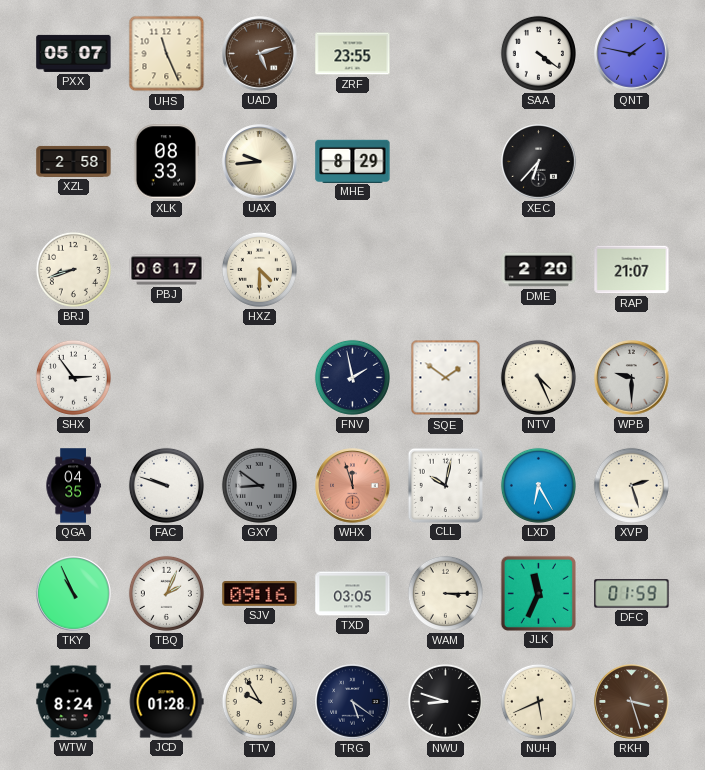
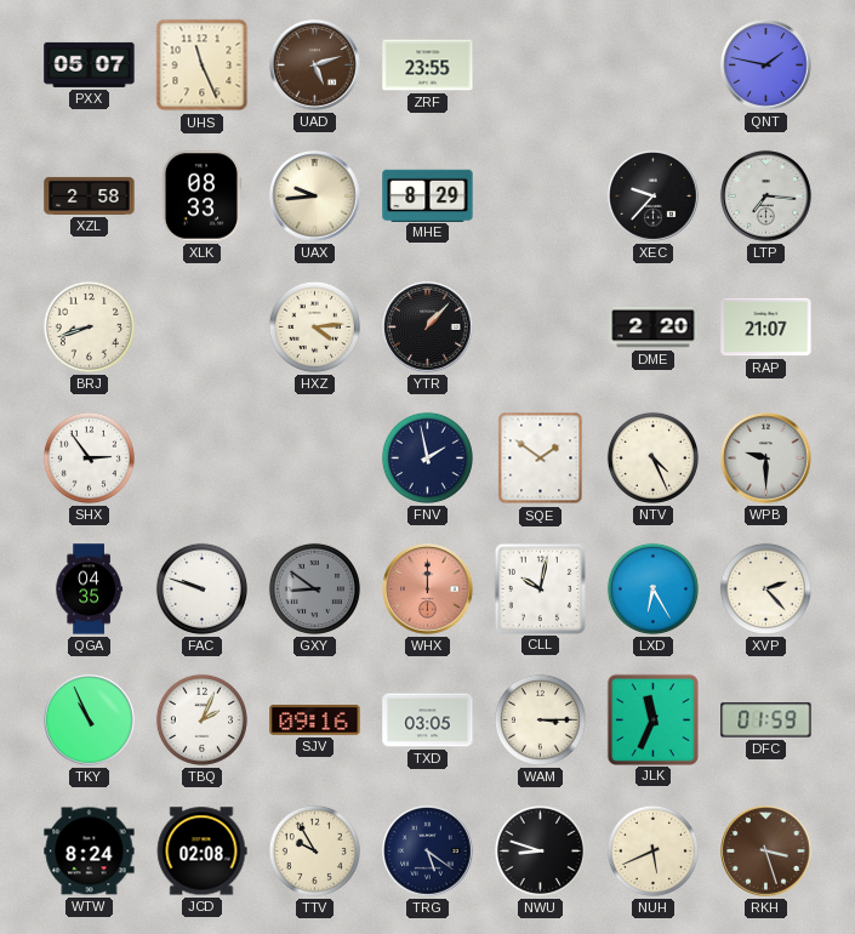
SAA: 4:21 -> none (538, 53)
XEC: 6:37 -> 9:37 (654, 197)
LTP: none -> 7:16 (766, 197)
PBJ: 06:17 -> none (167, 270)
HXZ: 4:30 -> 4:14 (314, 326)
YTR: none -> 1:07 (428, 328)
WHX: 11:57 -> 12:00 (428, 590)
XVP: 2:27 -> 2:23 (765, 588)
JCD: 01:28 -> 02:08 (201, 852)
